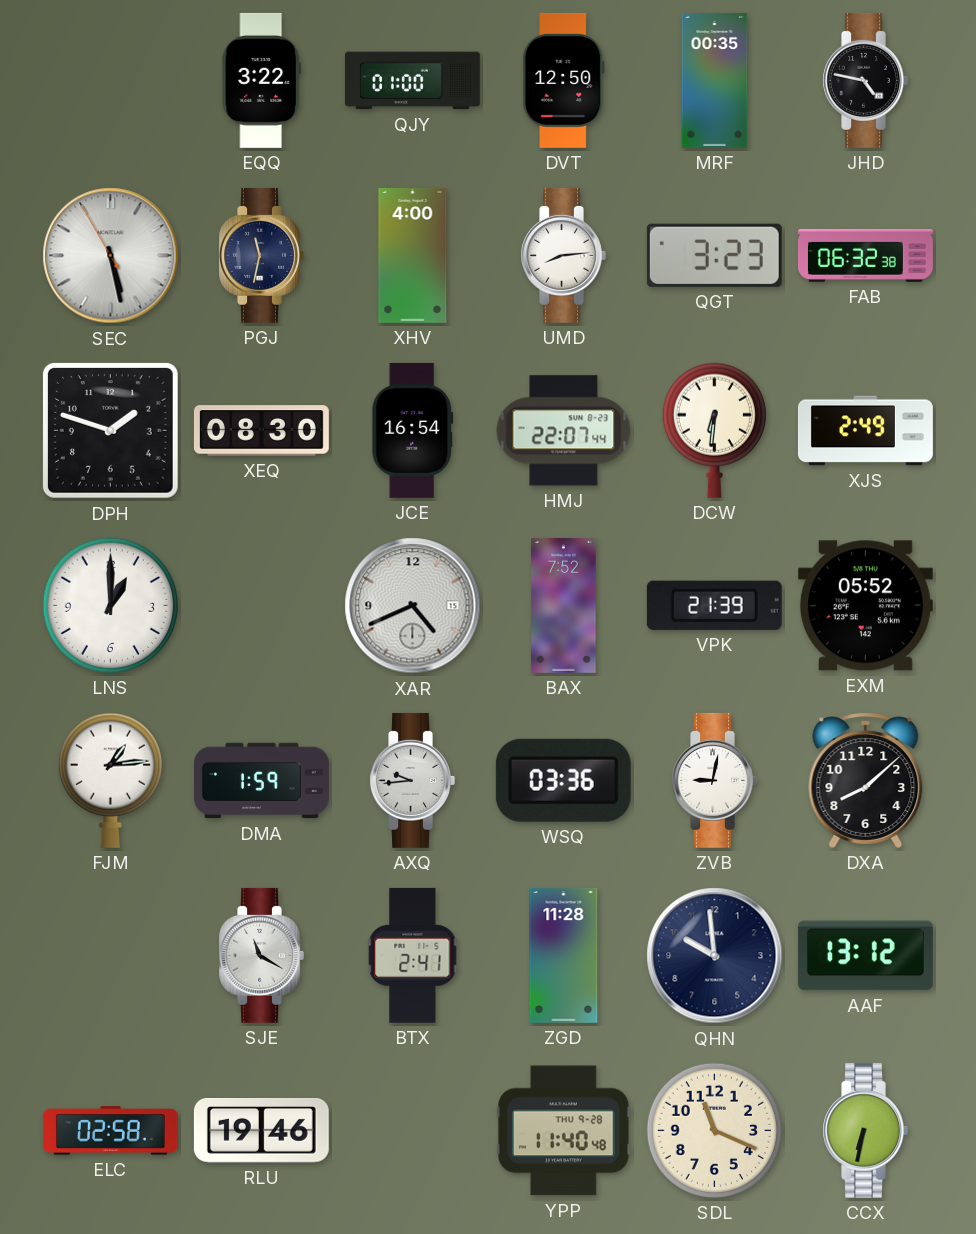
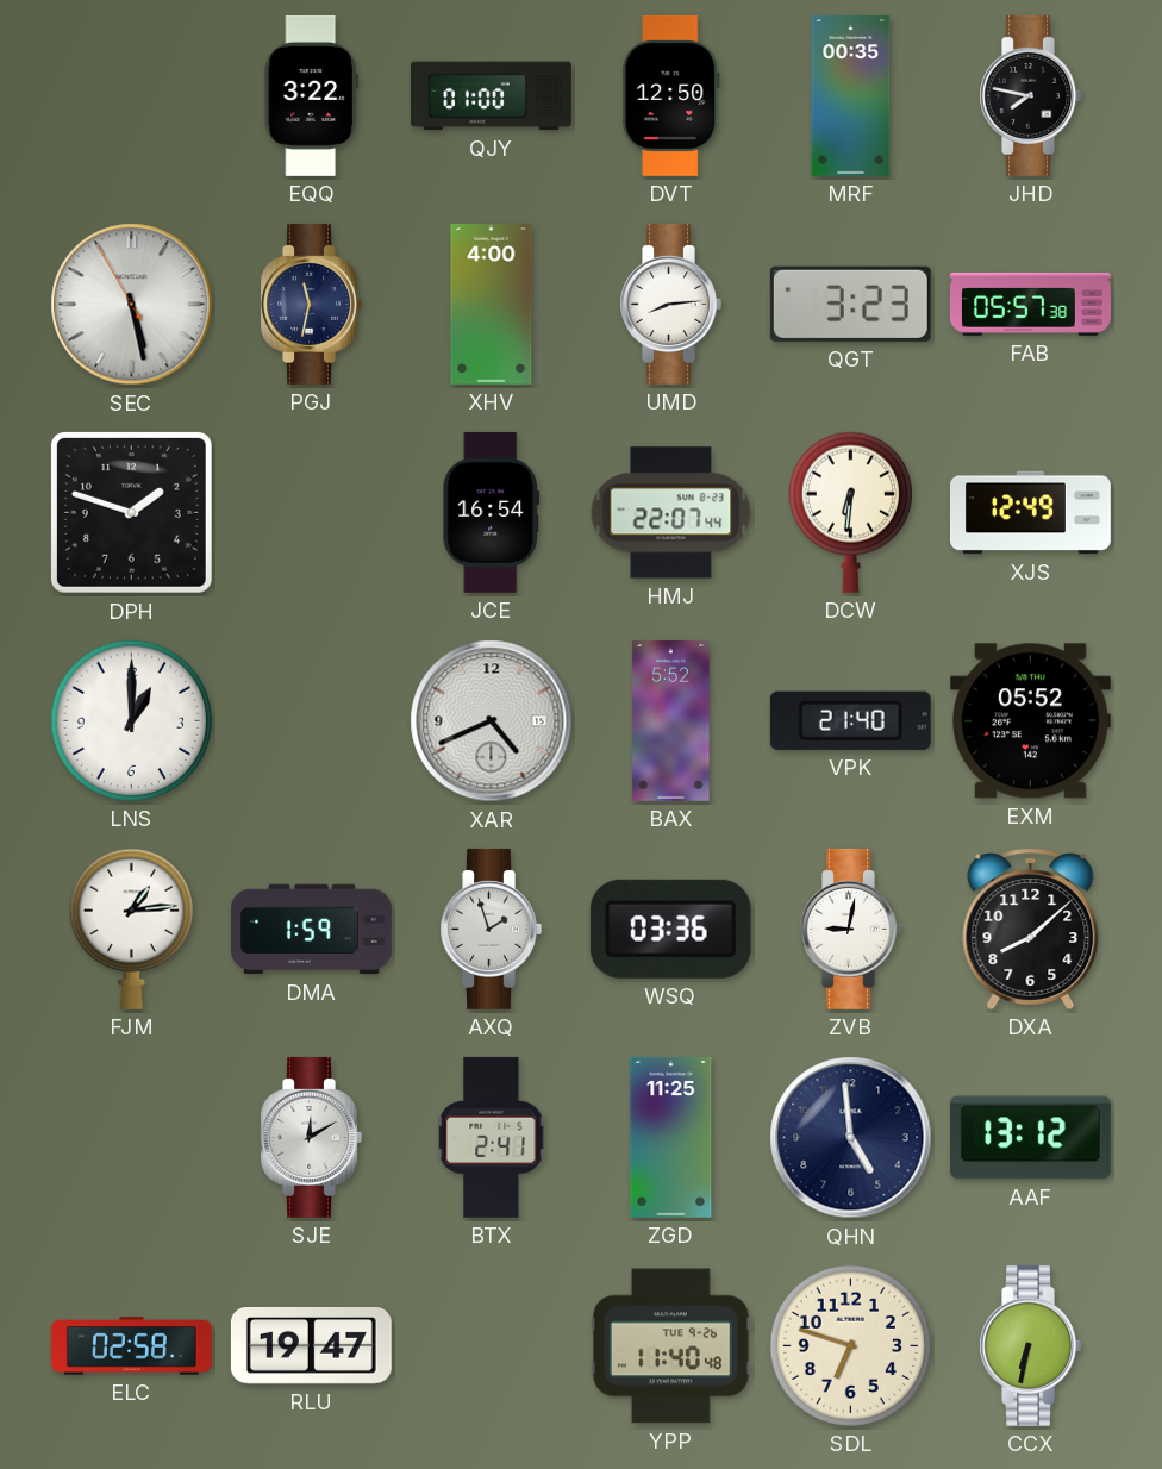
JHD: 4:47 -> 7:47 (1030, 95)
FAB: 06:32 -> 05:57 (1030, 304)
XEQ: 08:30 -> none (261, 431)
XJS: 2:49 -> 12:49 (1030, 513)
BAX: 7:52 -> 5:52 (671, 720)
VPK: 21:39 -> 21:40 (850, 720)
AXQ: 9:44 -> 1:57 (491, 929)
SJE: 11:20 -> 12:10 (311, 1137)
ZGD: 11:28 -> 11:25 (671, 1137)
QHN: 9:59 -> 4:59 (851, 1138)
RLU: 19:46 -> 19:47 (311, 1346)
YPP date: THU 9-28 -> TUE 9-26 (670, 1346)
SDL: 11:19 -> 6:48 (850, 1345)
